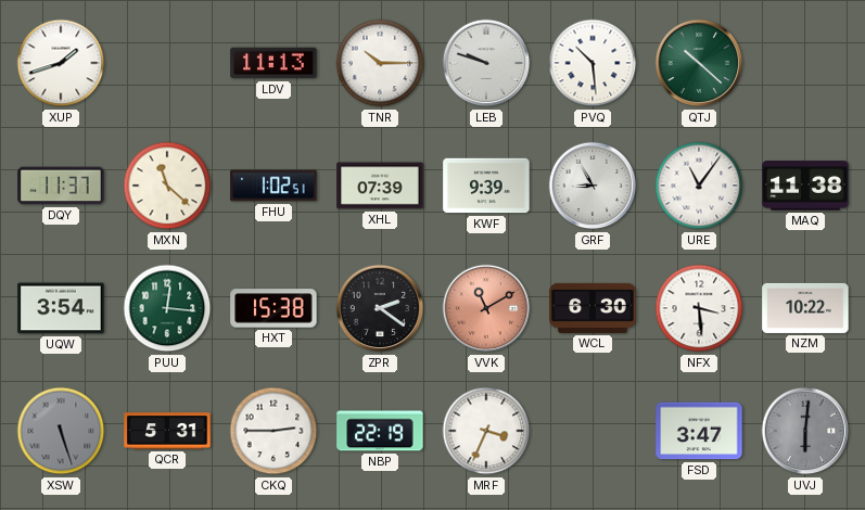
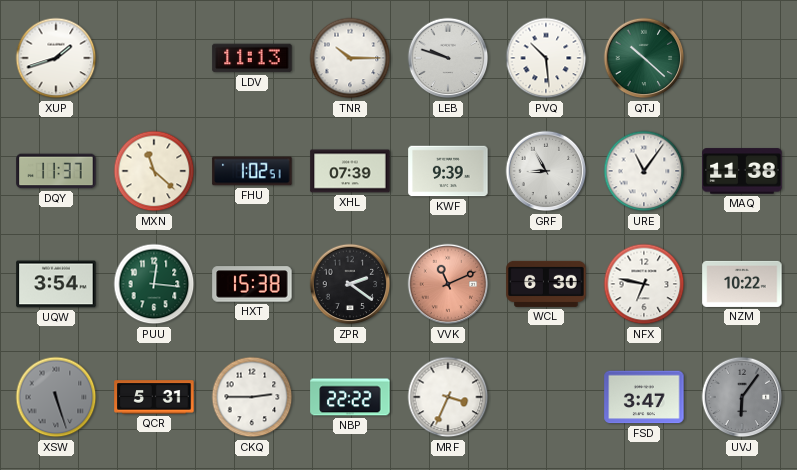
VVK: 11:10 -> 11:11 (448, 284)
NFX: 3:29 -> 6:47 (644, 284)
NBP: 22:19 -> 22:22 (350, 397)
UVJ: 6:01 -> 6:06 (742, 397)
